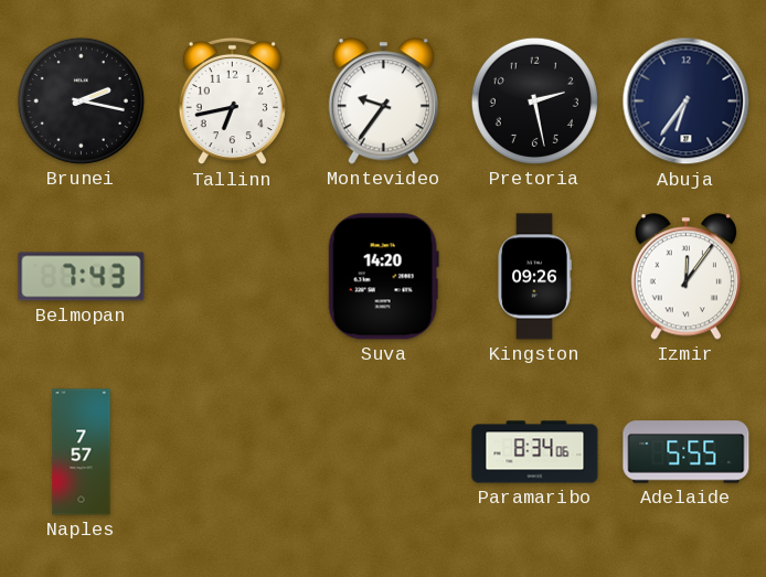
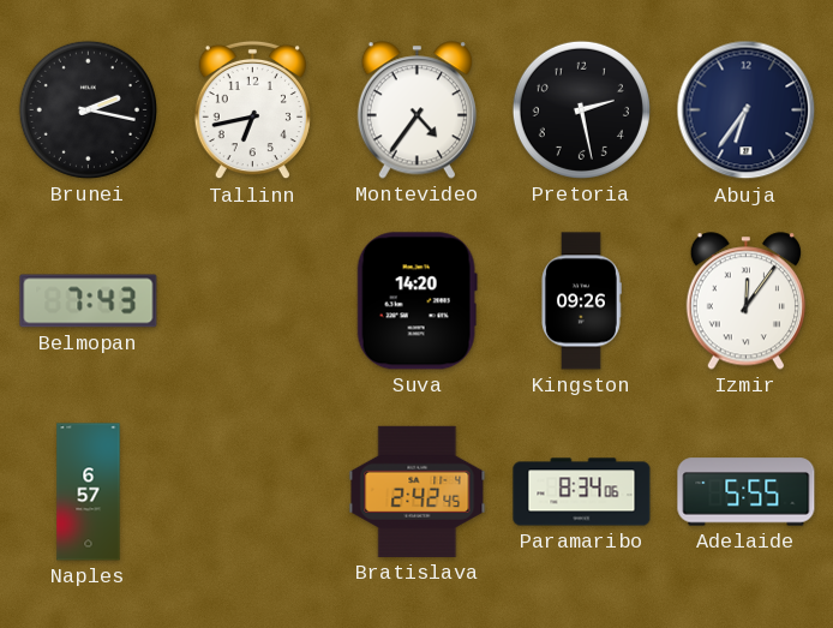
Montevideo: 9:36 -> 4:36 (416, 110)
Naples: 7:57 -> 6:57 (89, 492)
Bratislava: none -> 2:42 (418, 491)
